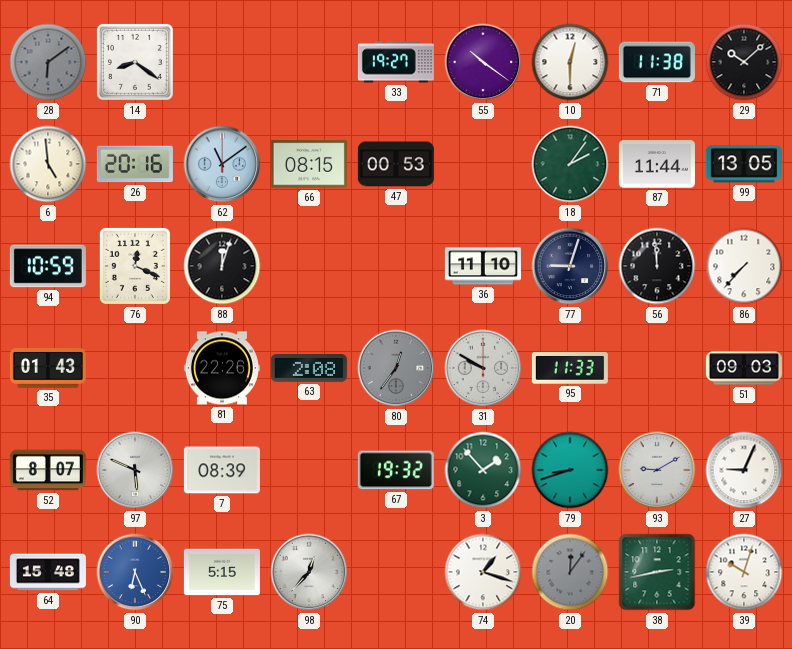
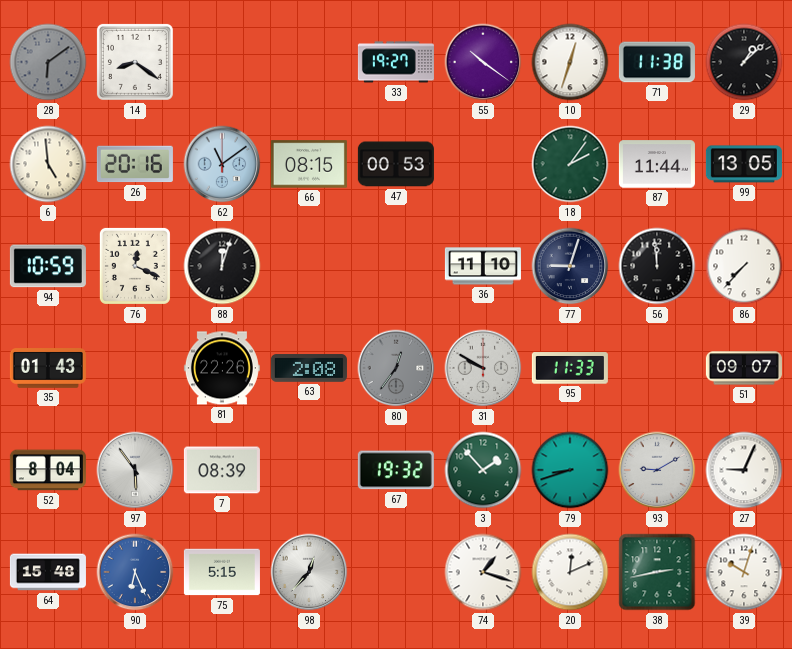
10: 12:30 -> 12:33 (570, 62)
29: 10:08 -> 1:08 (744, 62)
51: 09:03 -> 09:07 (744, 368)
52: 8:07 -> 8:04 (48, 470)
97: 5:49 -> 5:54 (135, 470)
20: 12:06 -> 12:11 (570, 572)
20 dial: grey -> white (570, 572)
